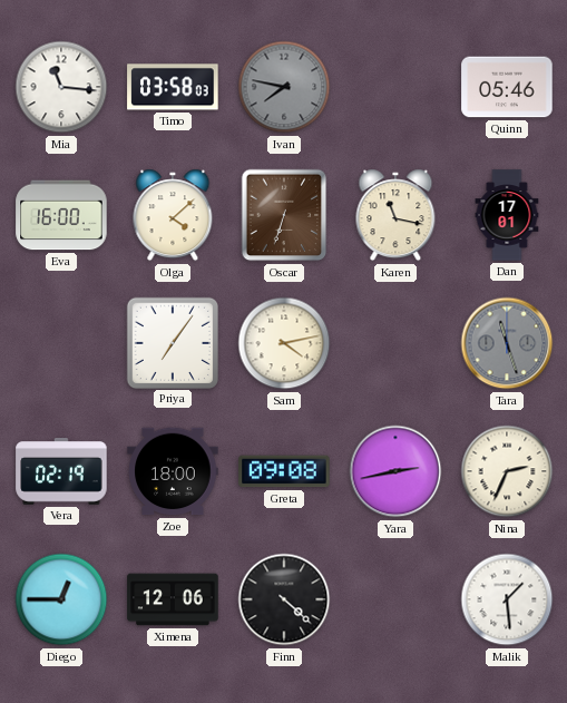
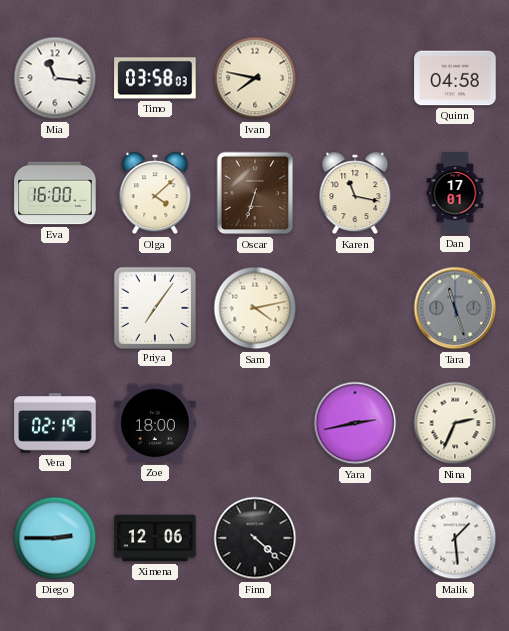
Ivan dial: grey -> cream (255, 78)
Quinn: 05:46 -> 04:58 (455, 78)
Greta: 09:08 -> none (284, 471)
Diego: 12:45 -> 2:45 (55, 538)
